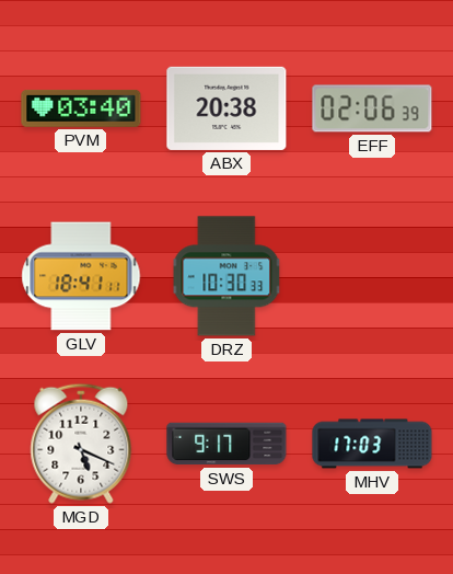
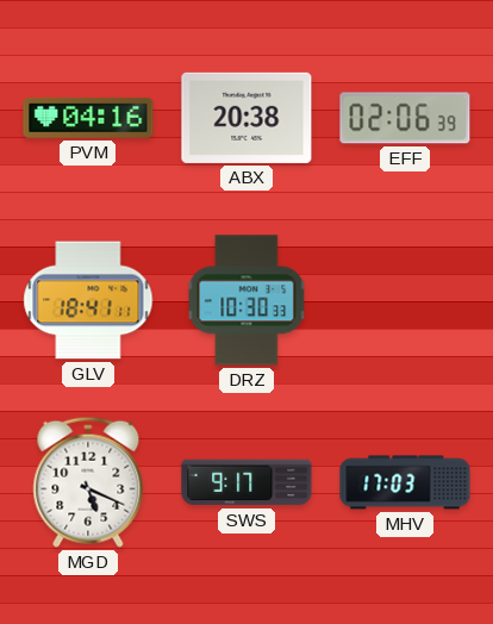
PVM: 03:40 -> 04:16 (88, 118)
